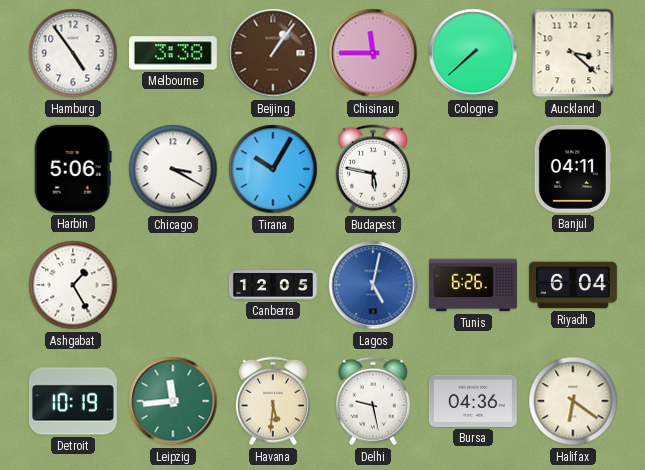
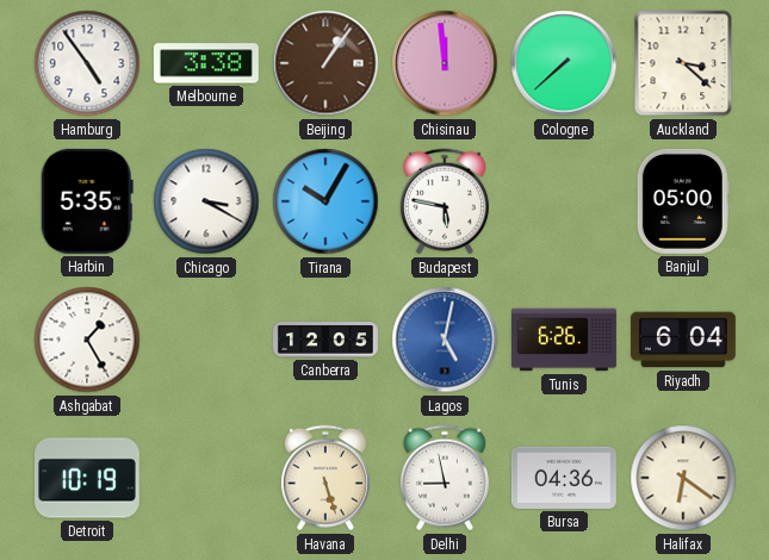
Chisinau: 11:45 -> 11:59 (445, 63)
Harbin: 5:06 -> 5:35 (87, 201)
Banjul: 04:11 -> 05:00 (683, 201)
Leipzig: 11:44 -> none (173, 401)
Havana: 5:31 -> 5:27 (325, 478)
Delhi: 9:28 -> 8:58 (445, 478)
